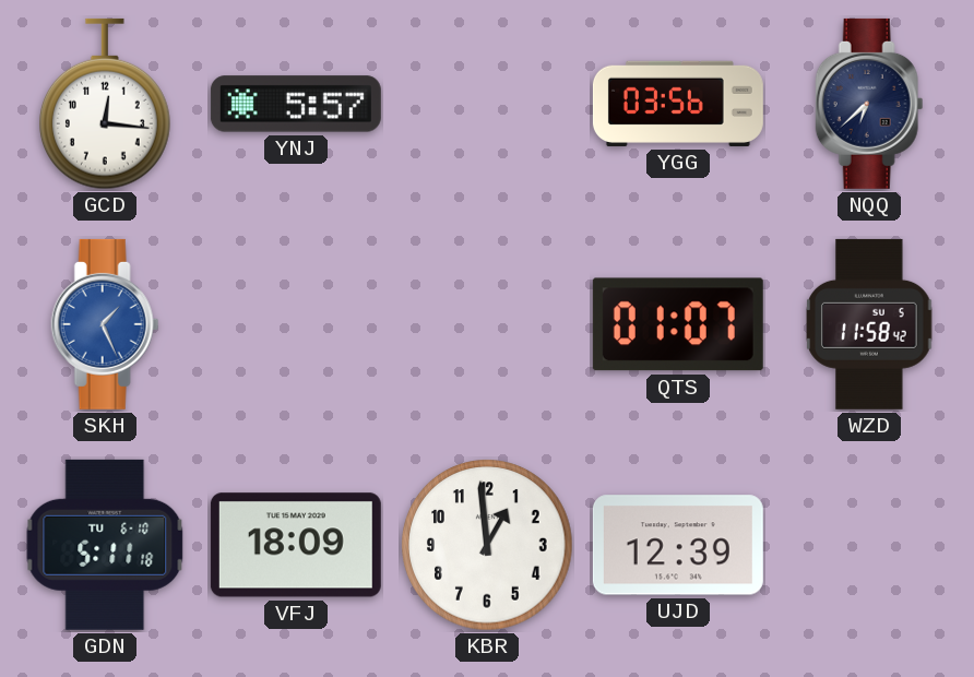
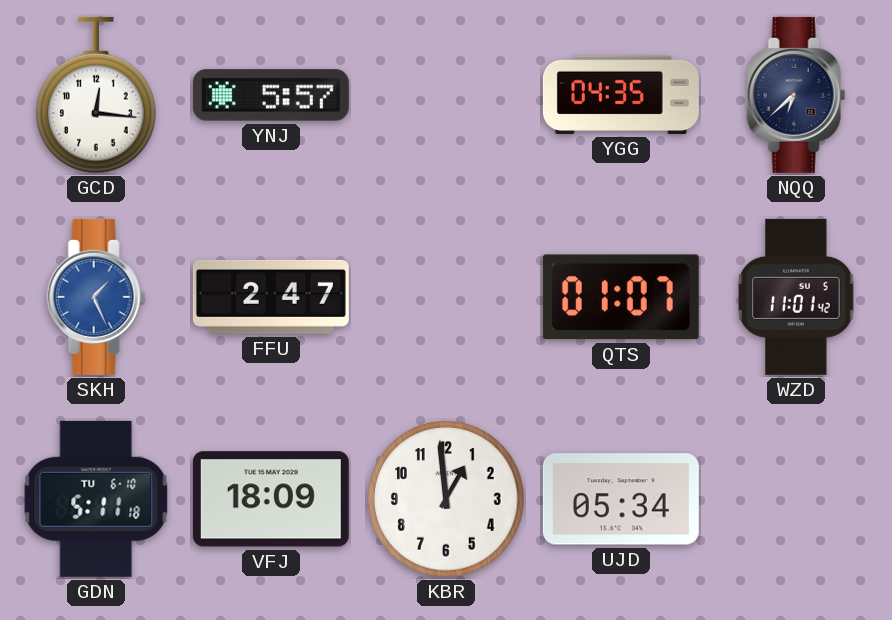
YGG: 03:56 -> 04:35 (621, 95)
FFU: none -> 2:47 (271, 297)
WZD: 11:58 -> 11:01 (796, 297)
UJD: 12:39 -> 05:34 (621, 499)
